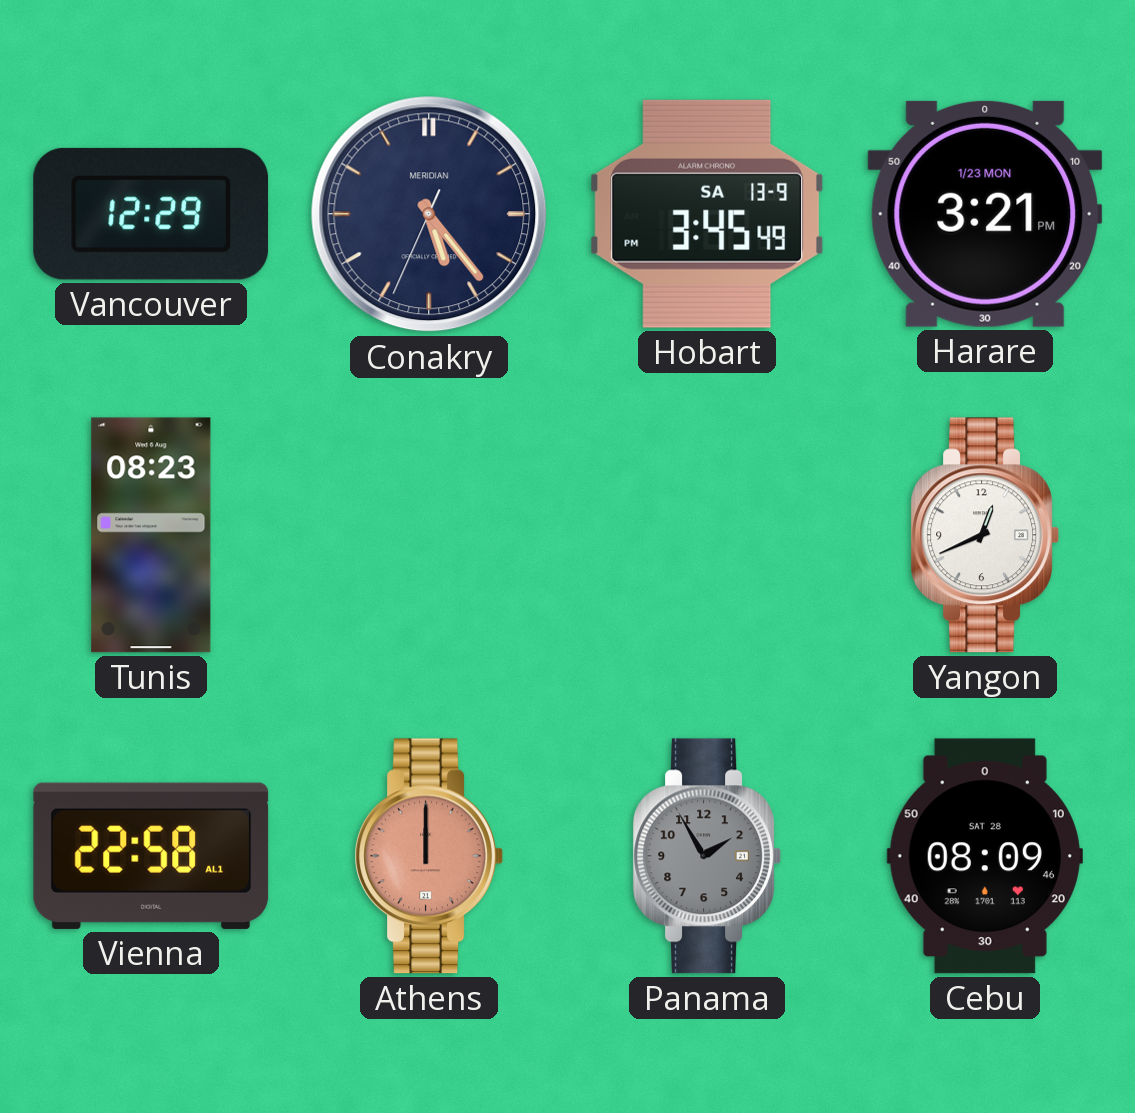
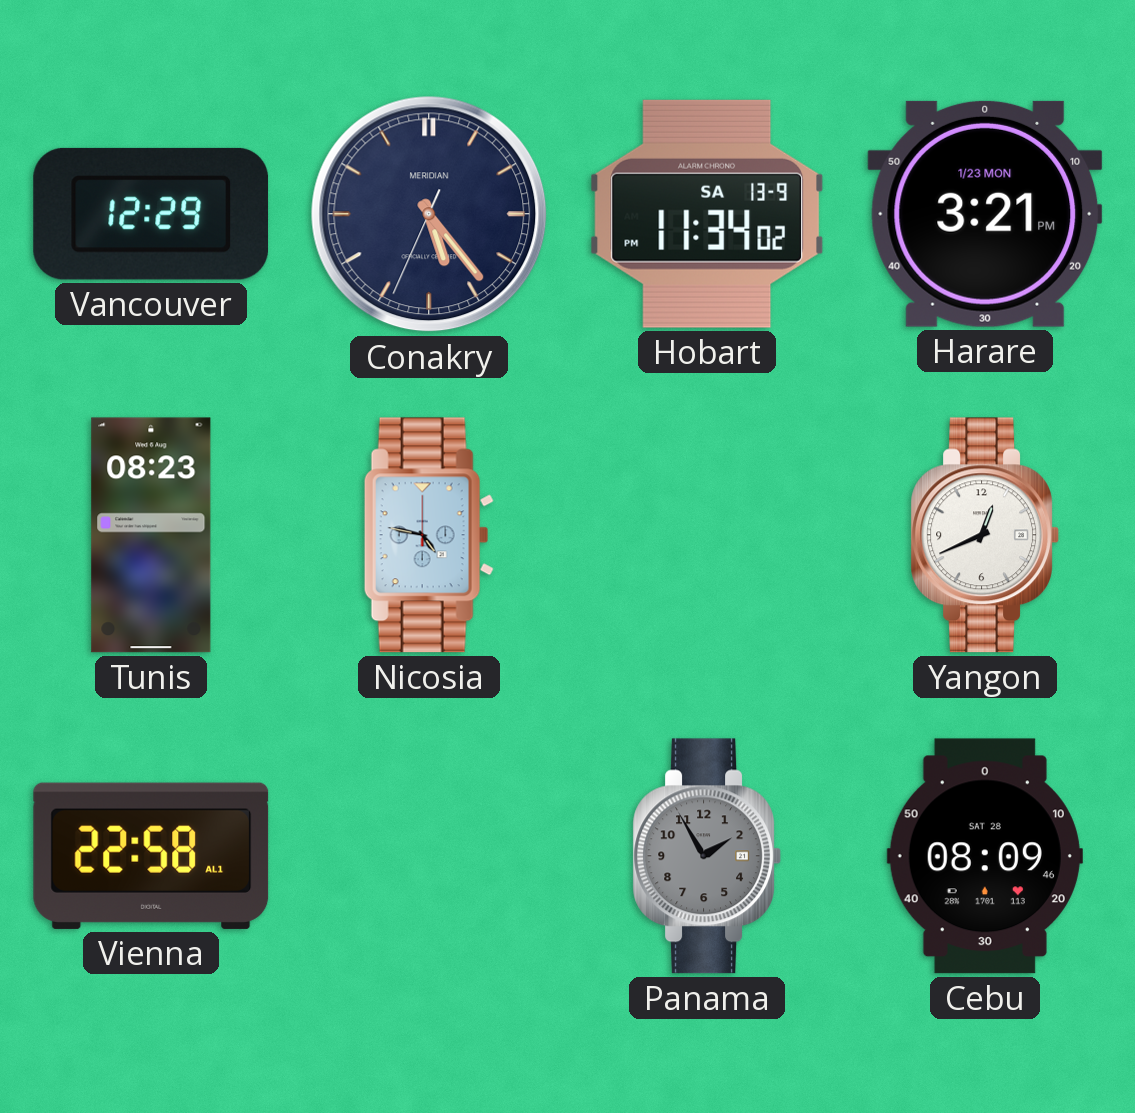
Hobart: 3:45 -> 11:34 (707, 214)
Nicosia: none -> 4:47 (429, 535)
Athens: 12:00 -> none (429, 856)
